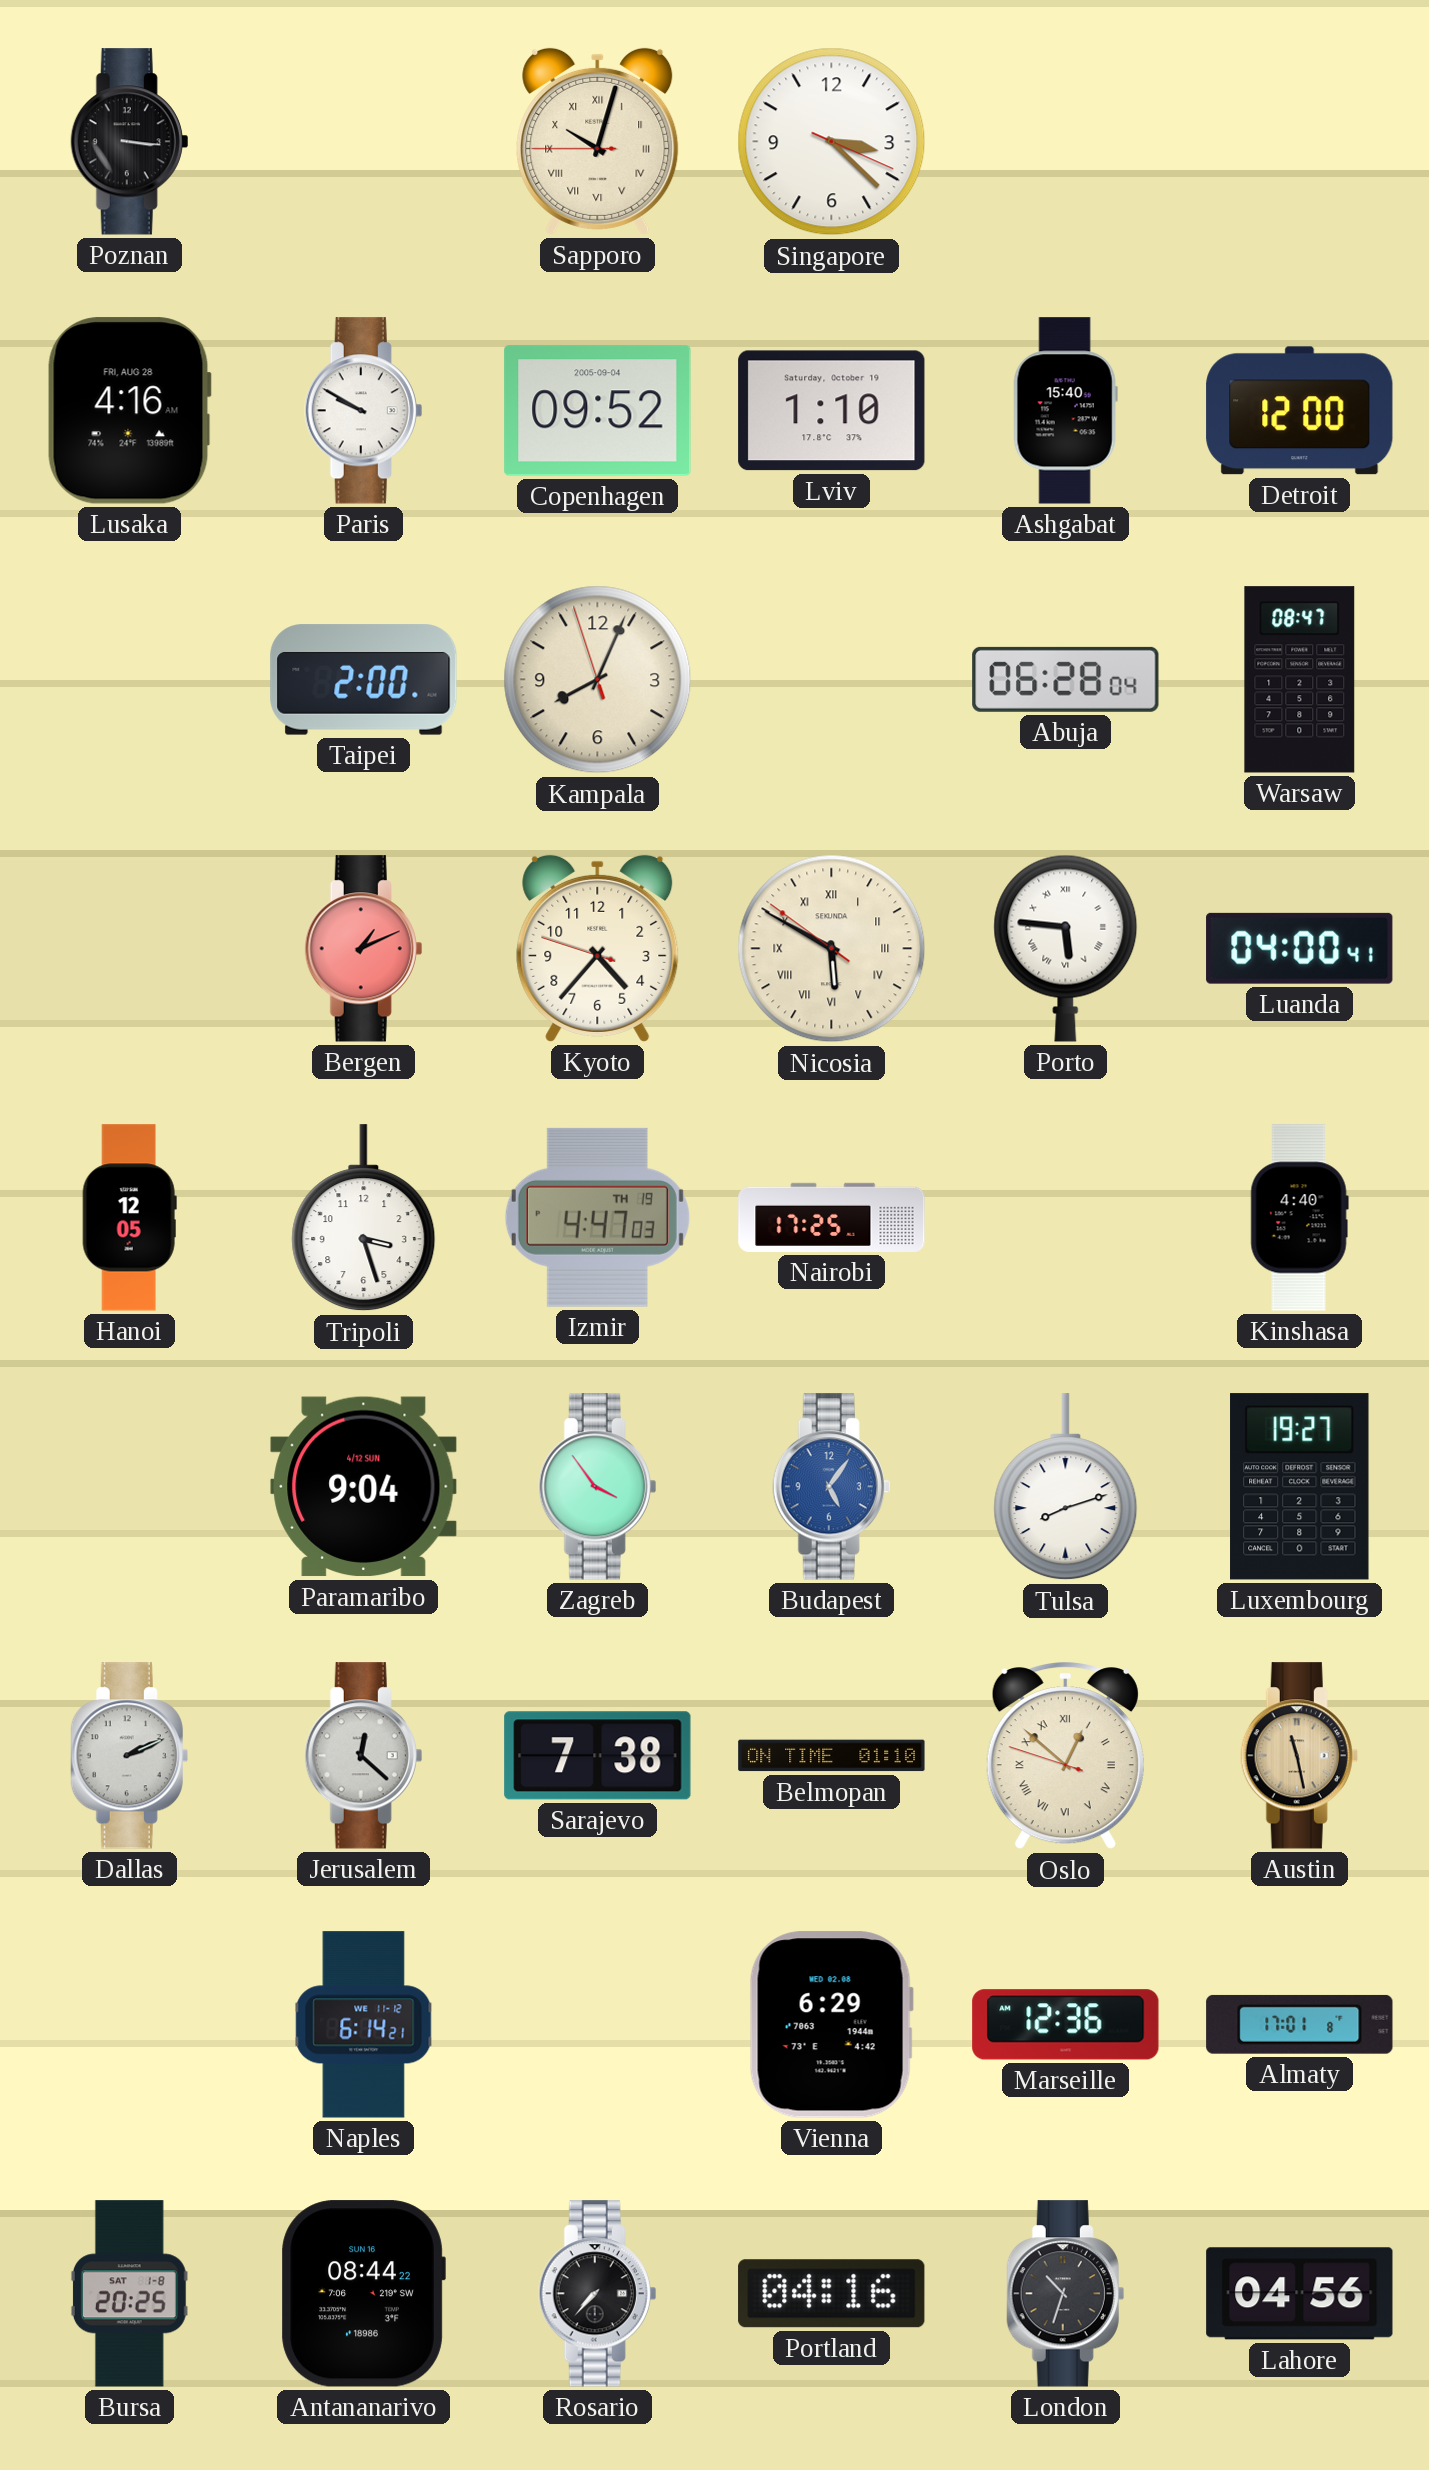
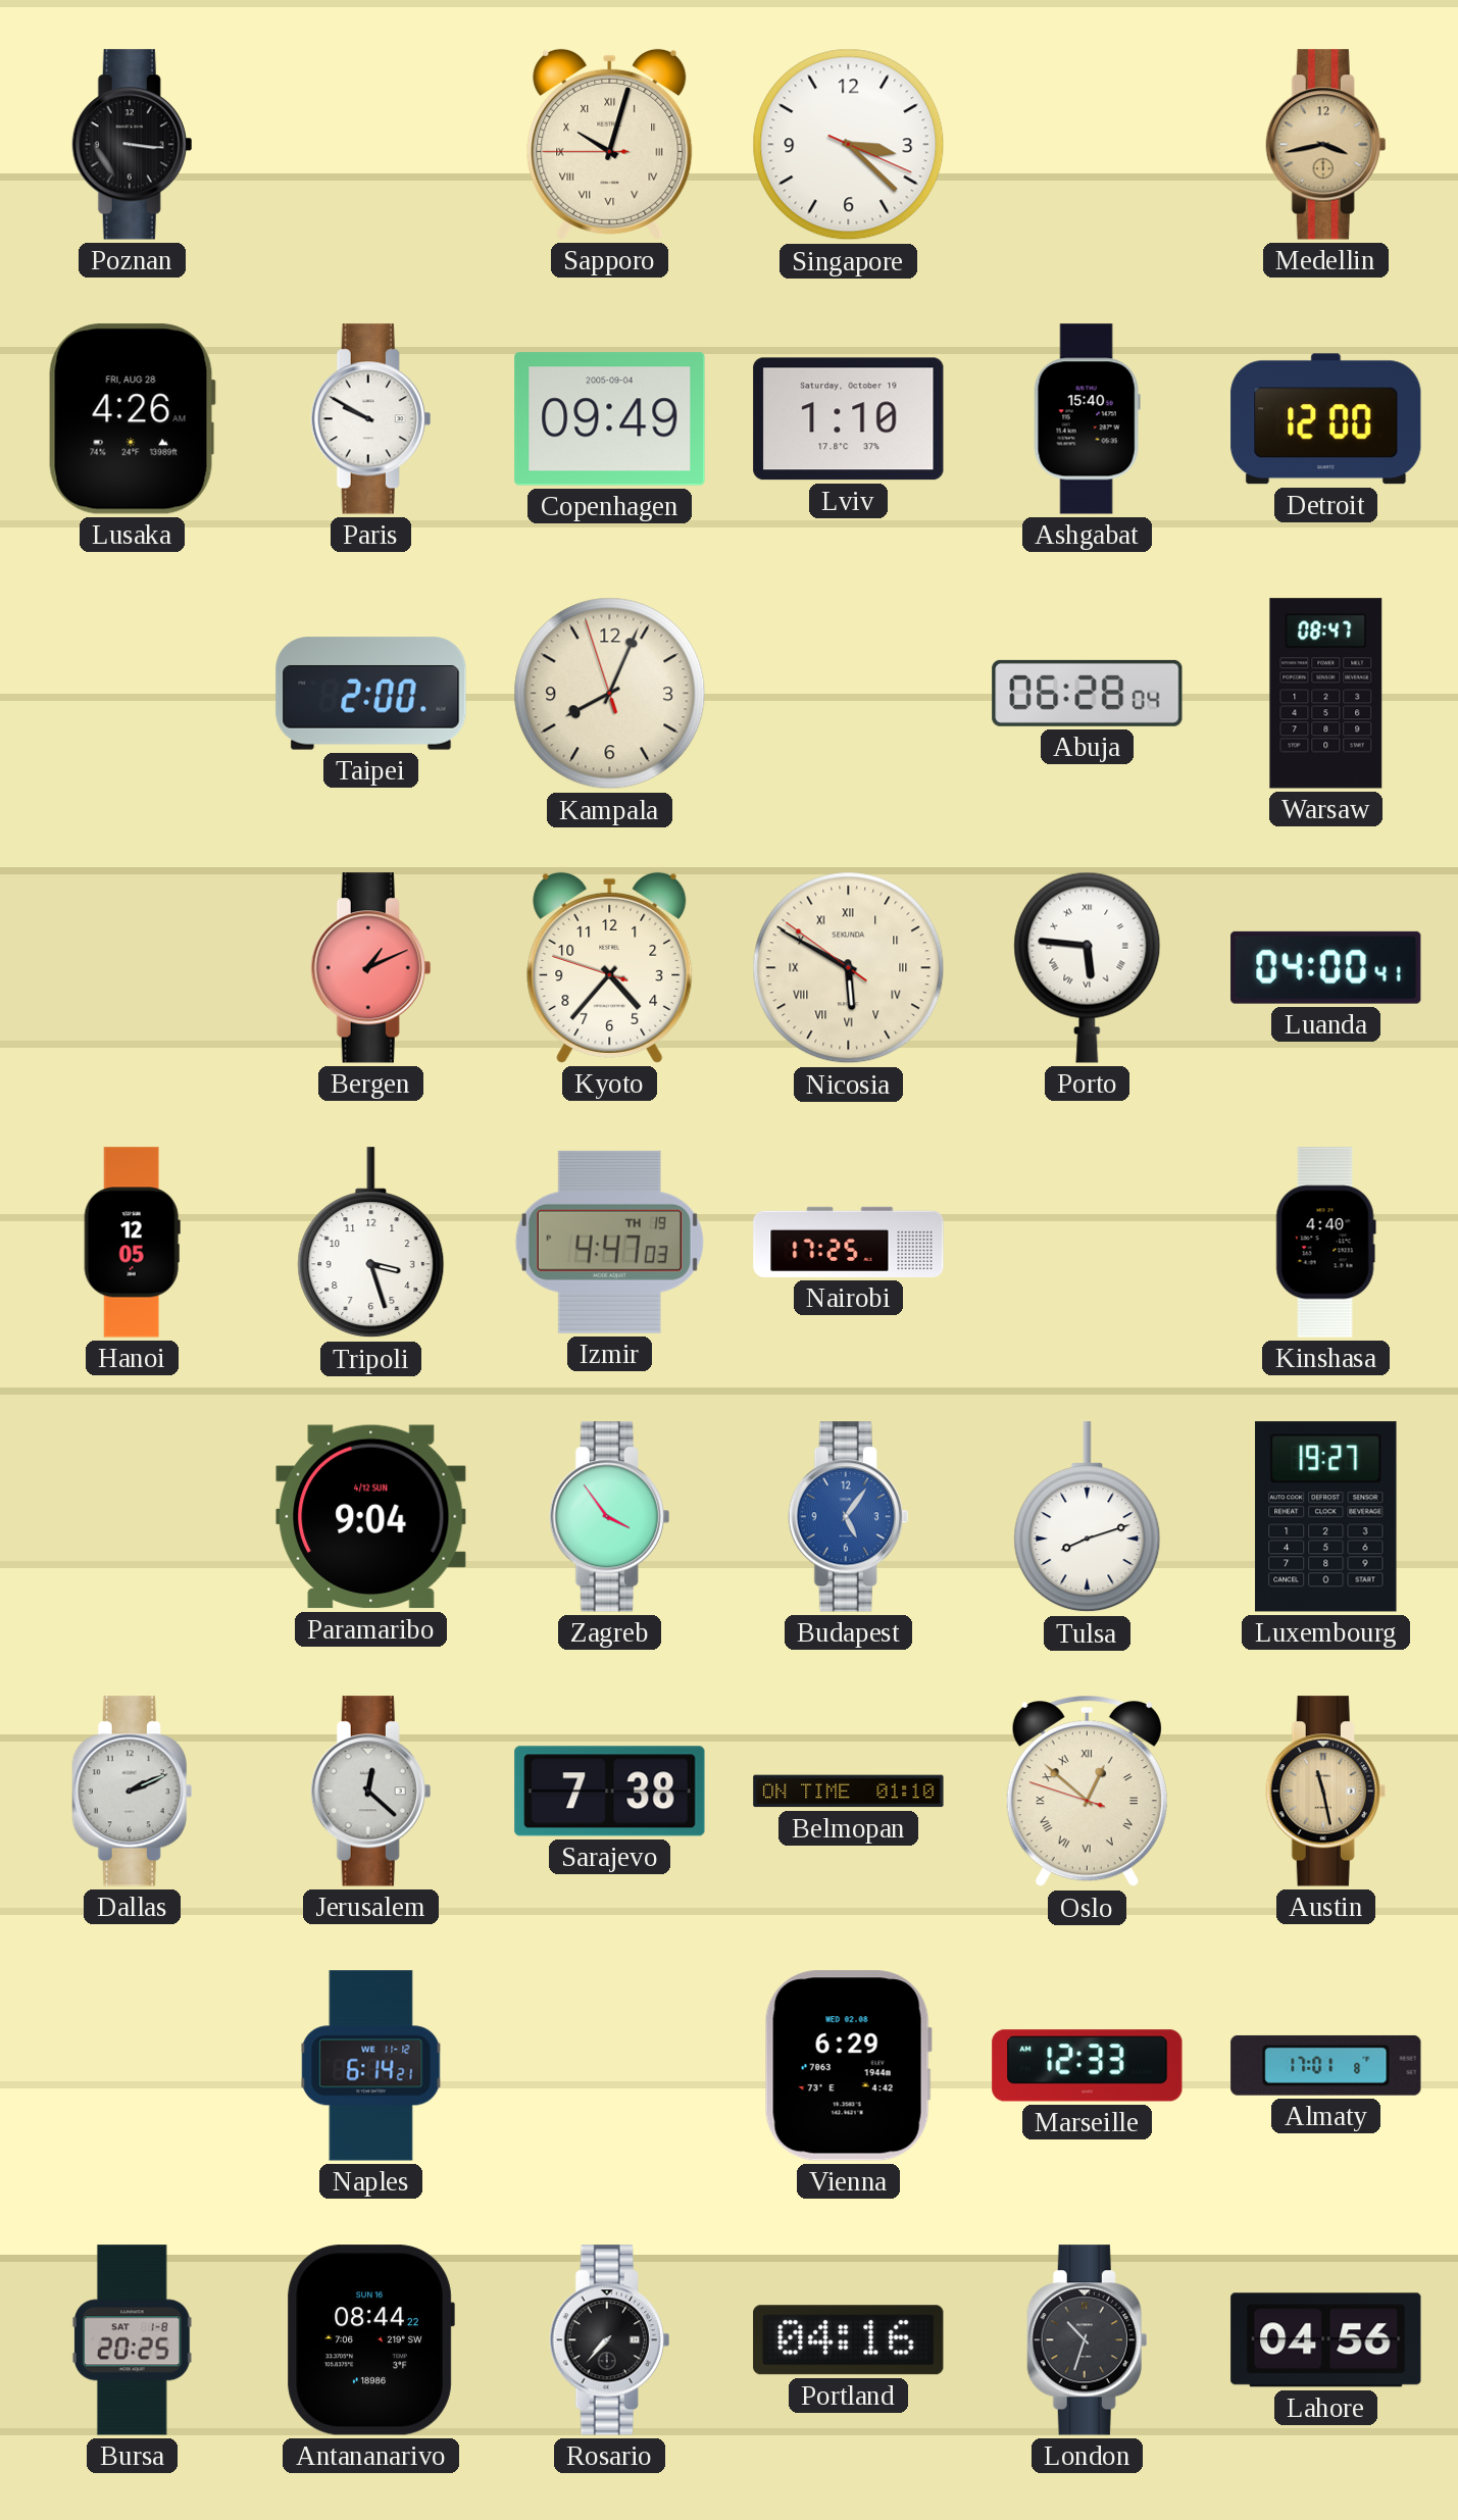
Medellin: none -> 3:43 (1326, 145)
Lusaka: 4:16 -> 4:26 (132, 419)
Copenhagen: 09:52 -> 09:49 (610, 419)
Marseille: 12:36 -> 12:33 (1088, 2066)
